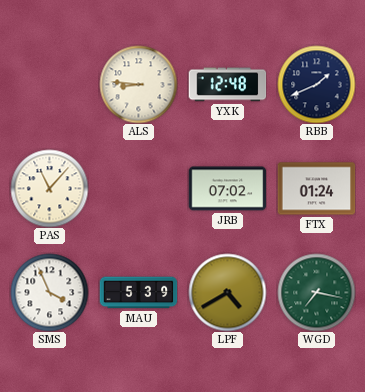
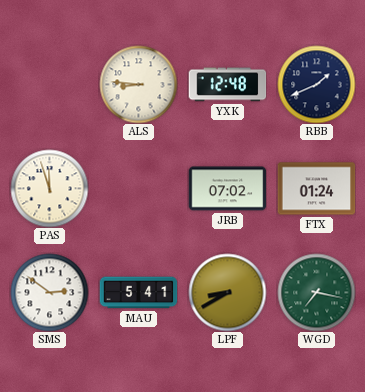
PAS: 11:07 -> 11:57 (49, 188)
SMS: 3:56 -> 2:51 (49, 292)
MAU: 5:39 -> 5:41 (138, 293)
LPF: 4:40 -> 8:40 (227, 292)
